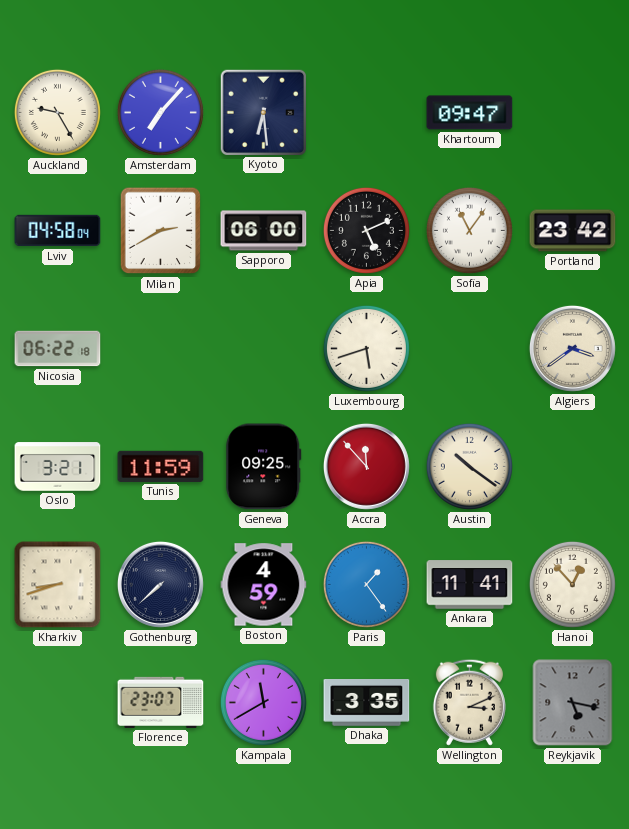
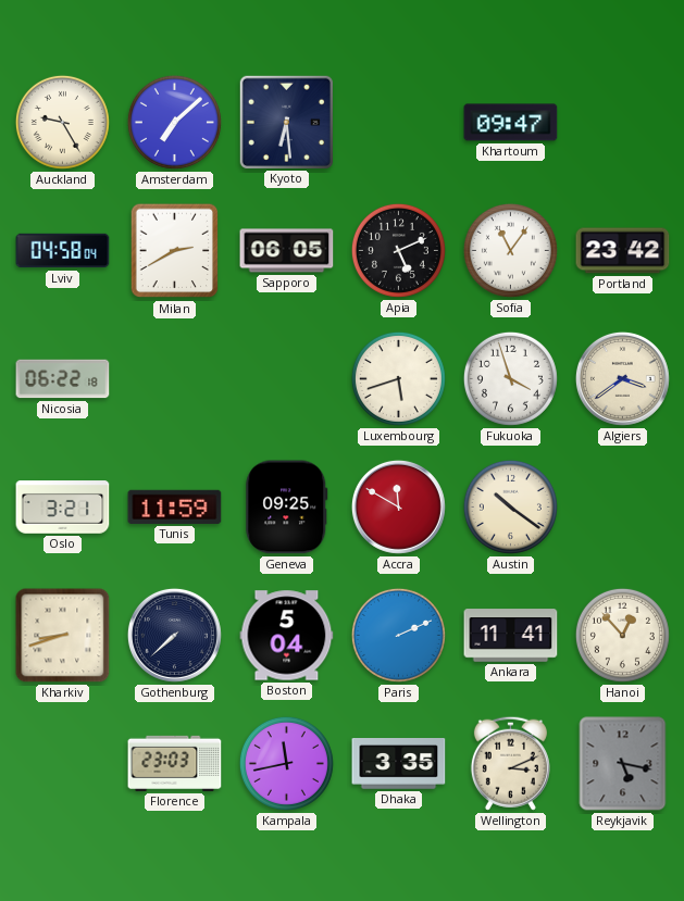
Amsterdam: 7:07 -> 7:08 (174, 122)
Sapporo: 06:00 -> 06:05 (287, 251)
Fukuoka: none -> 3:57 (510, 378)
Accra: 11:53 -> 11:50 (398, 506)
Boston: 4:59 -> 5:04 (287, 636)
Paris: 1:24 -> 2:11 (398, 635)
Florence: 23:07 -> 23:03 (175, 763)
Kampala: 11:40 -> 11:43 (286, 763)
